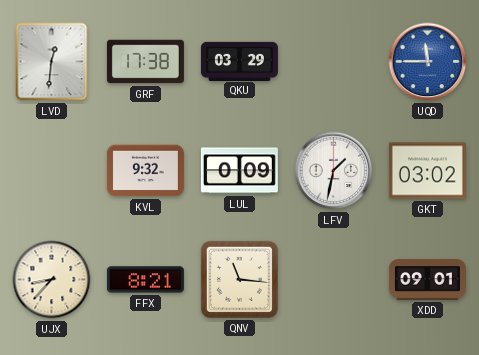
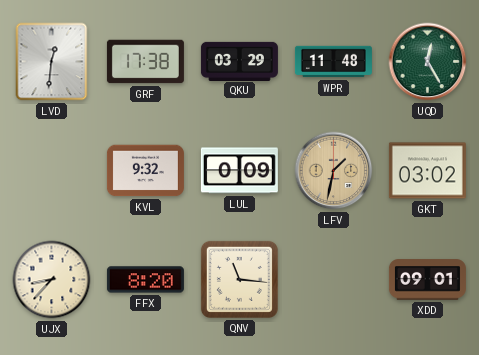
WPR: none -> 11:48 (333, 62)
UQD: 11:45 -> 12:25 (428, 62)
UQD dial: blue -> green (428, 62)
LFV dial: white -> champagne (334, 171)
FFX: 8:21 -> 8:20 (145, 280)
